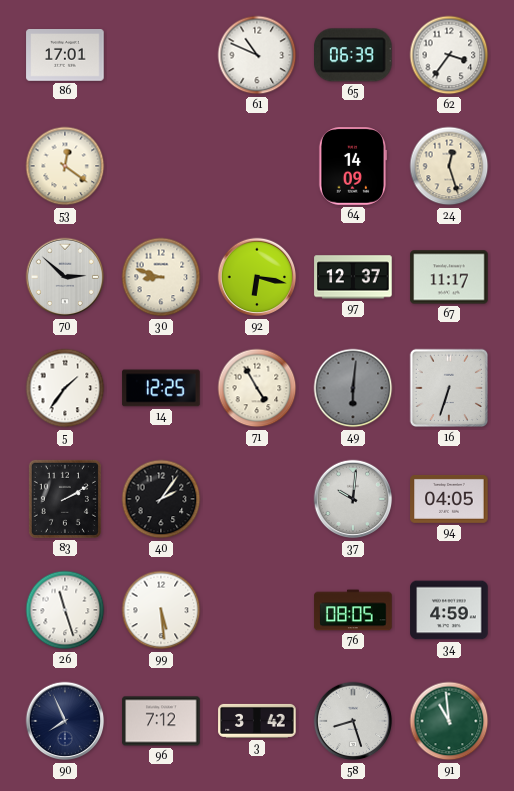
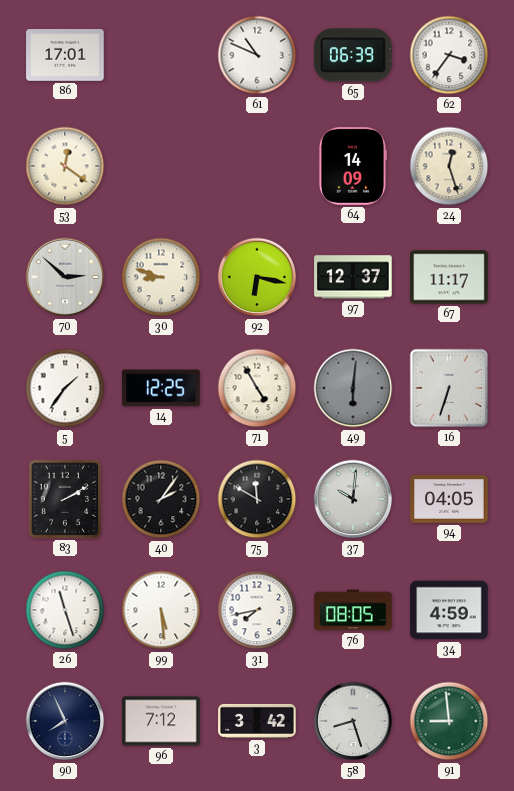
75: none -> 11:50 (257, 499)
31: none -> 7:43 (257, 610)
91: 10:59 -> 8:59 (449, 721)
